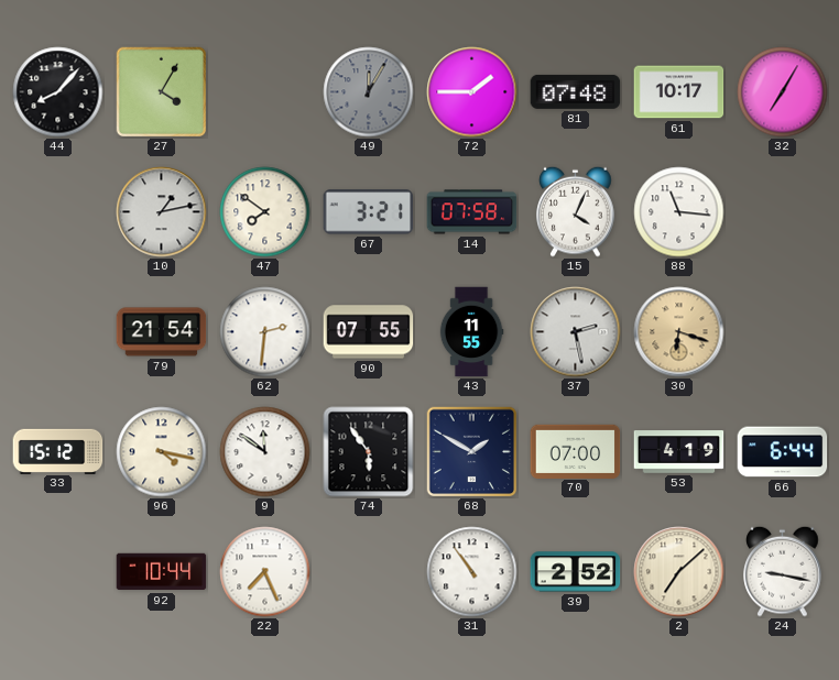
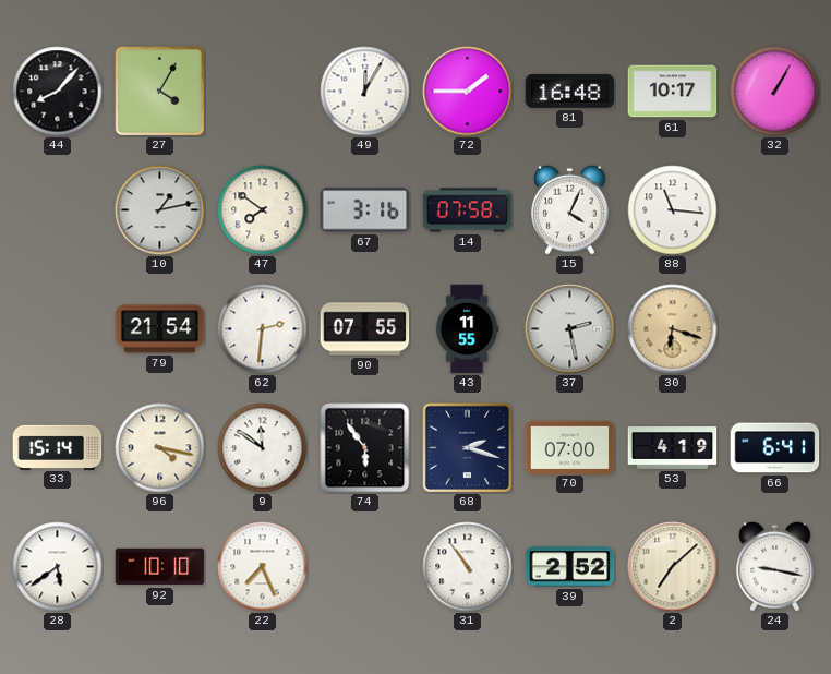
49 dial: grey -> white (365, 92)
81: 07:48 -> 16:48 (570, 91)
32: 7:05 -> 1:05 (775, 92)
67: 3:21 -> 3:16 (365, 210)
33: 15:12 -> 15:14 (58, 447)
68: 1:50 -> 2:18 (467, 447)
66: 6:44 -> 6:41 (775, 448)
28: none -> 5:39 (58, 567)
92: 10:44 -> 10:10 (160, 567)
